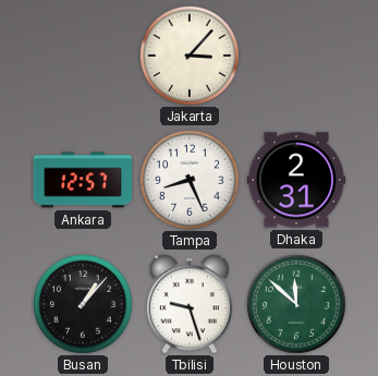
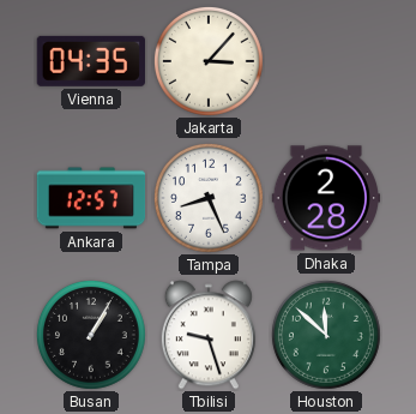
Vienna: none -> 04:35 (91, 61)
Dhaka: 2:31 -> 2:28 (326, 198)
Busan: 1:07 -> 1:05 (91, 335)
